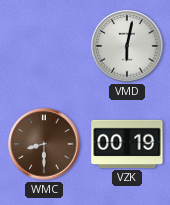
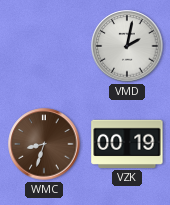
VMD: 6:02 -> 2:02 (127, 46)
WMC: 8:30 -> 8:33 (44, 144)
